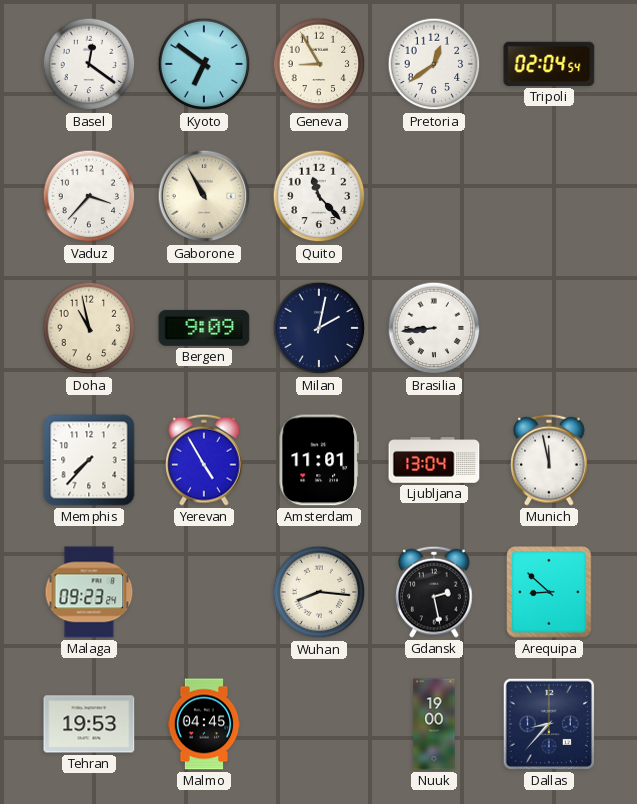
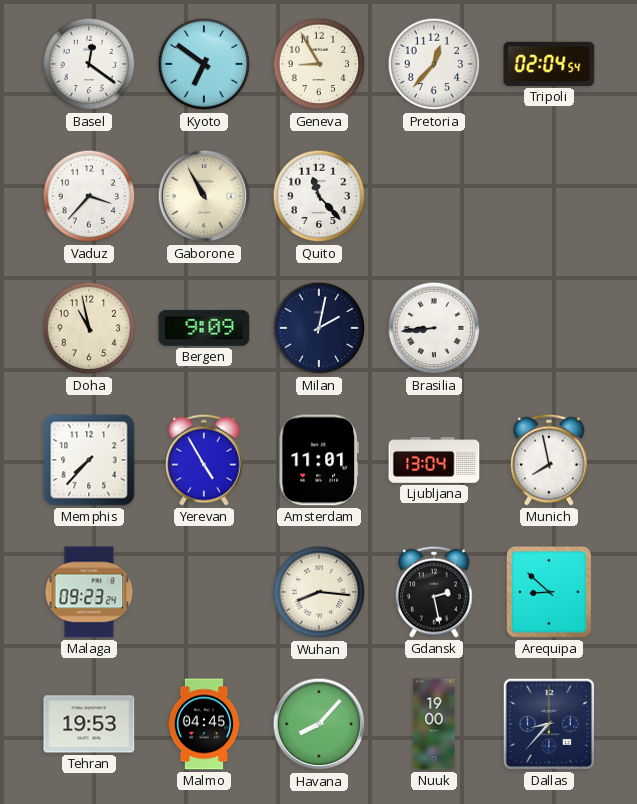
Pretoria: 12:39 -> 12:37 (434, 64)
Munich: 11:58 -> 7:58 (549, 460)
Havana: none -> 8:07 (319, 724)
